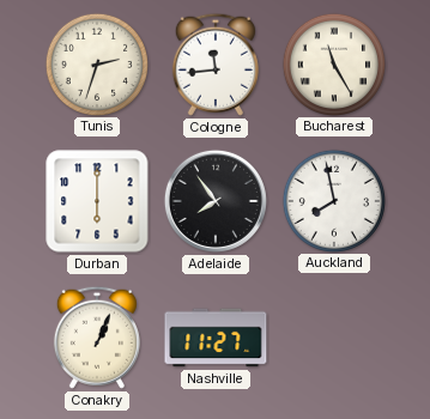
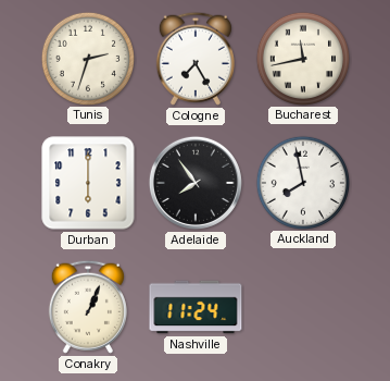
Cologne: 11:44 -> 7:25 (196, 59)
Bucharest: 11:25 -> 11:43 (302, 58)
Nashville: 11:27 -> 11:24 (196, 307)
